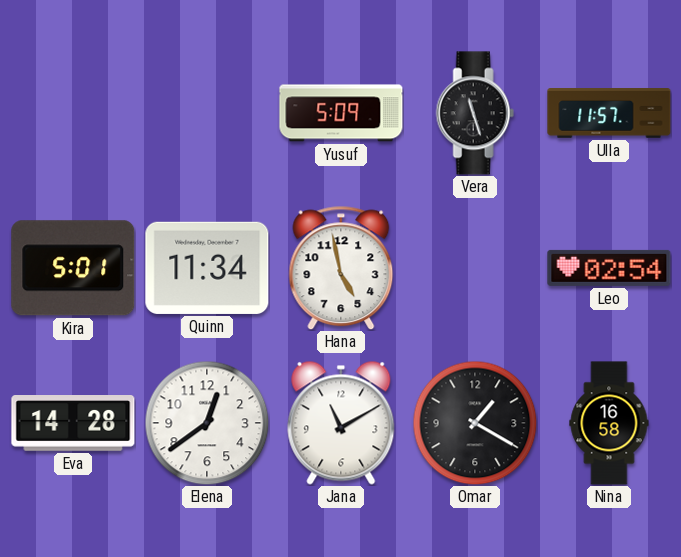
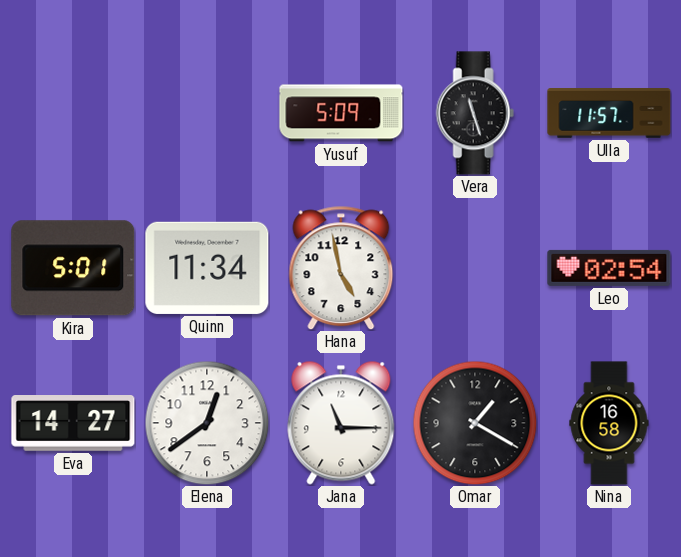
Eva: 14:28 -> 14:27 (73, 424)
Jana: 11:10 -> 11:15 (341, 423)
